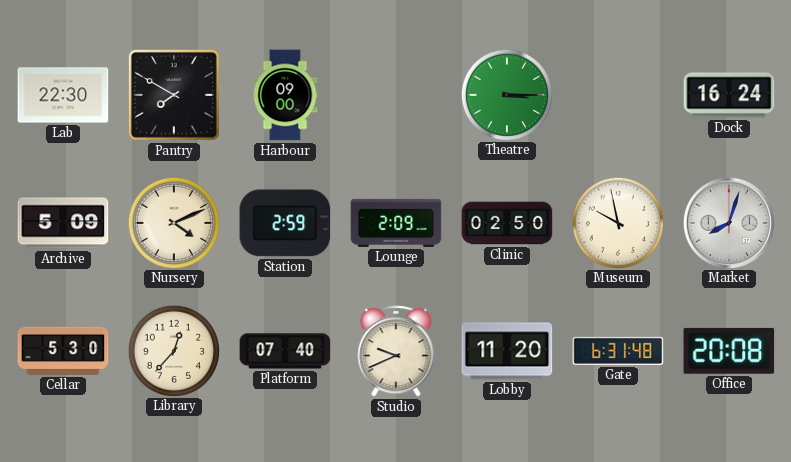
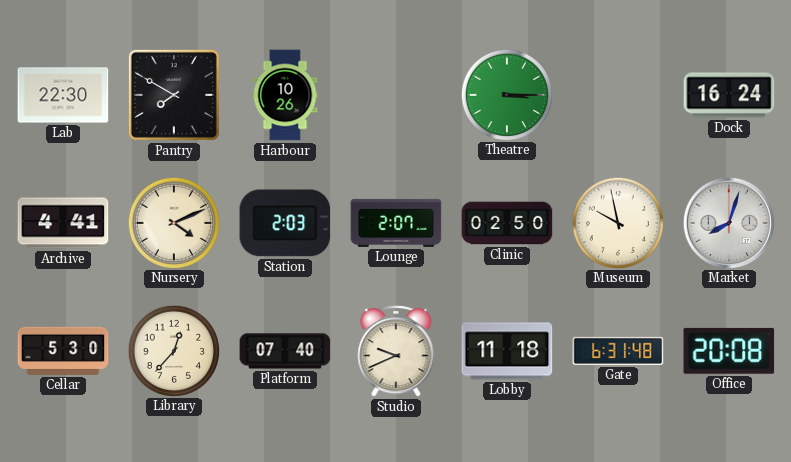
Harbour: 09:00 -> 10:26 (285, 95)
Archive: 5:09 -> 4:41 (63, 223)
Station: 2:59 -> 2:03 (285, 223)
Lounge: 2:09 -> 2:07 (396, 223)
Lobby: 11:20 -> 11:18 (507, 351)
